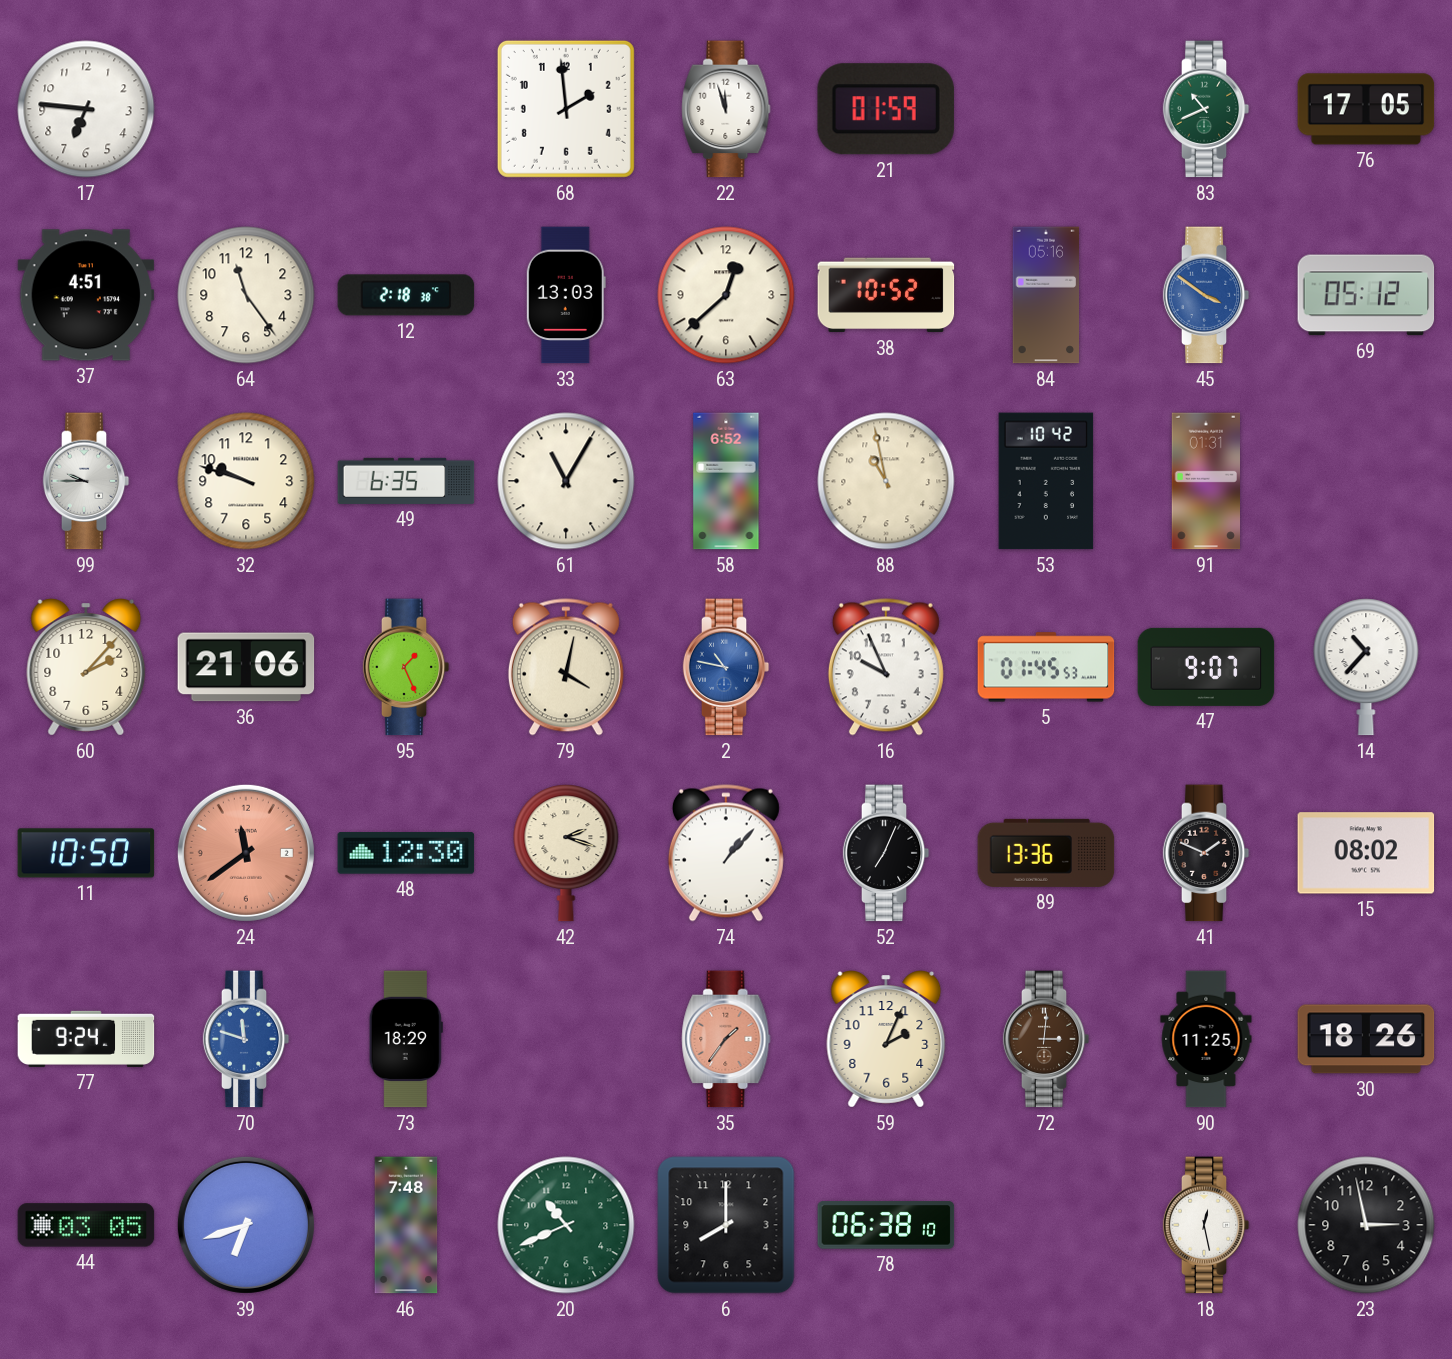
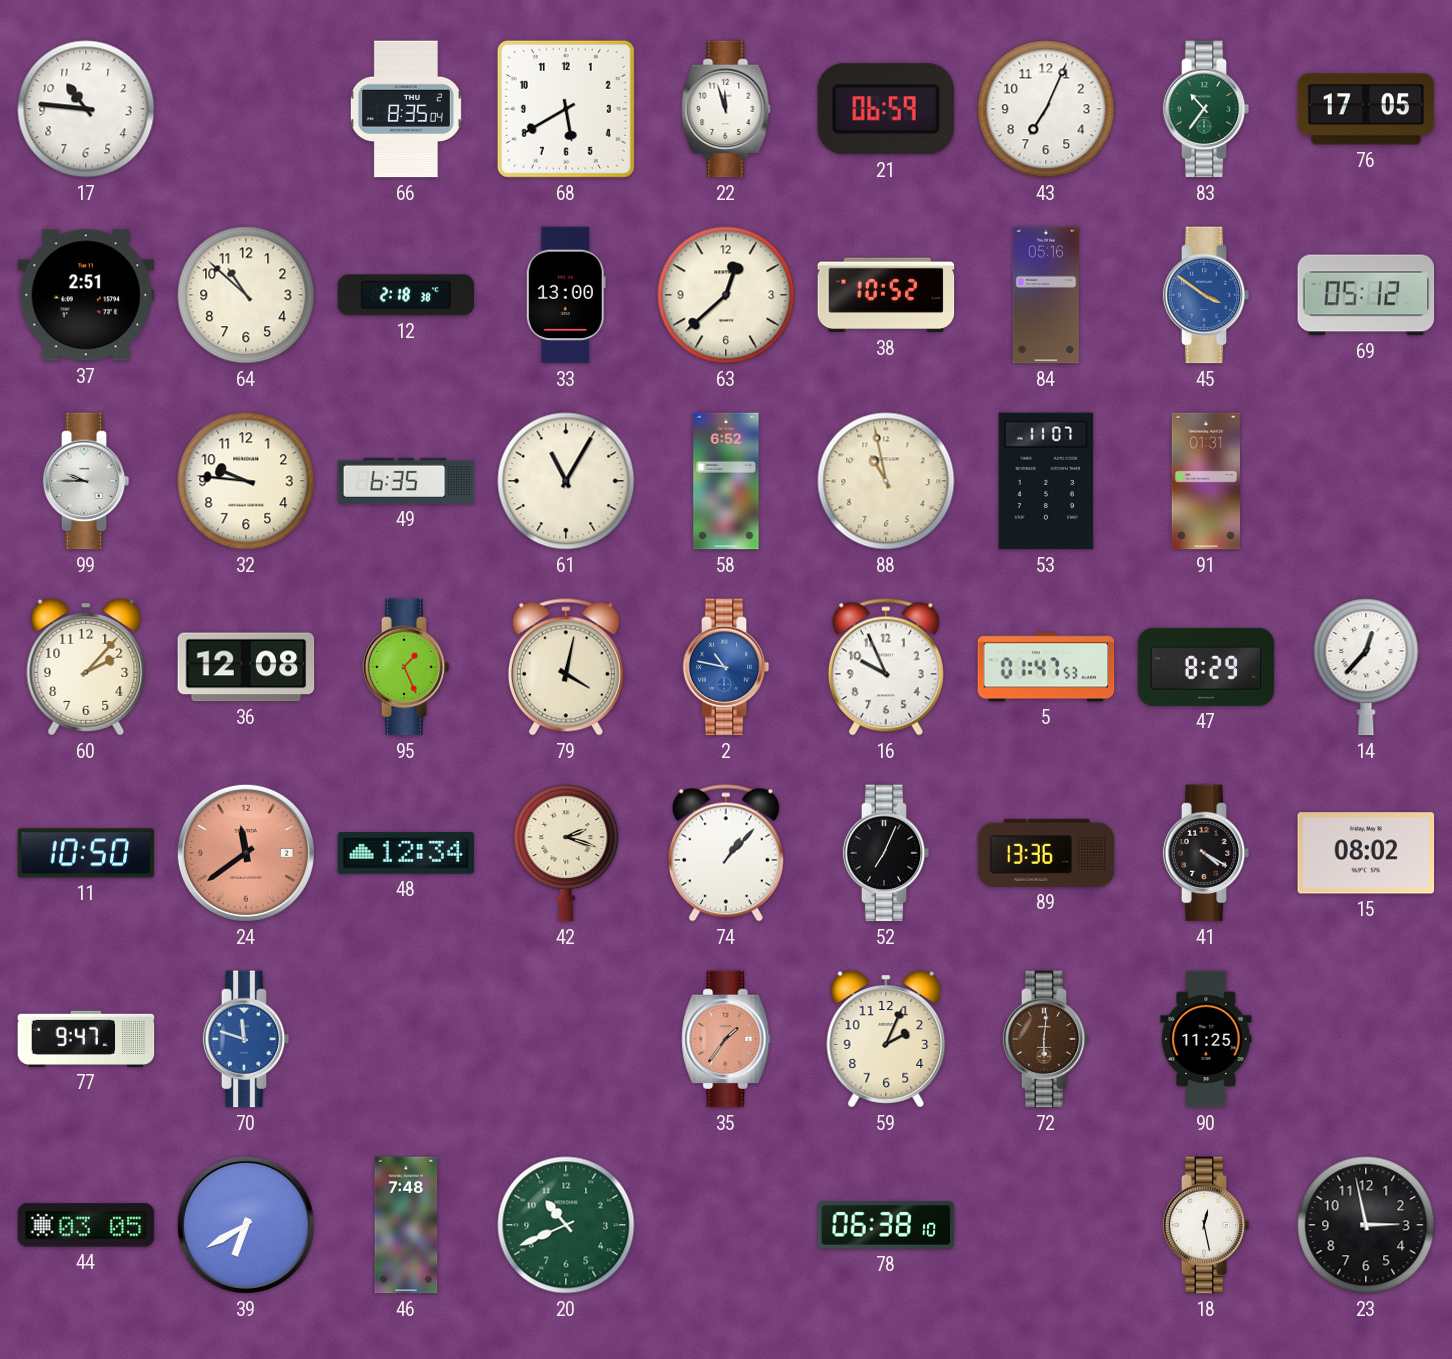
17: 6:46 -> 10:46 (86, 109)
66: none -> 8:35 (406, 109)
68: 1:59 -> 5:40 (566, 109)
21: 01:59 -> 06:59 (886, 109)
43: none -> 7:04 (1046, 109)
83: 10:41 -> 10:36 (1206, 109)
37: 4:51 -> 2:51 (86, 295)
64: 11:24 -> 10:52 (246, 295)
33: 13:03 -> 13:00 (566, 295)
32: 9:48 -> 9:46 (246, 481)
53: 10:42 -> 11:07 (1046, 481)
36: 21:06 -> 12:08 (246, 667)
5: 01:45 -> 01:47 (1046, 667)
47: 9:07 -> 8:29 (1206, 667)
14: 10:37 -> 12:37 (1366, 667)
48: 12:30 -> 12:34 (406, 853)
41: 1:49 -> 4:20 (1206, 853)
77: 9:24 -> 9:47 (86, 1039)
73: 18:29 -> none (406, 1039)
72: 3:01 -> 6:01 (1046, 1039)
30: 18:26 -> none (1366, 1039)
39: 6:42 -> 6:40 (246, 1225)
6: 8:00 -> none (726, 1225)
